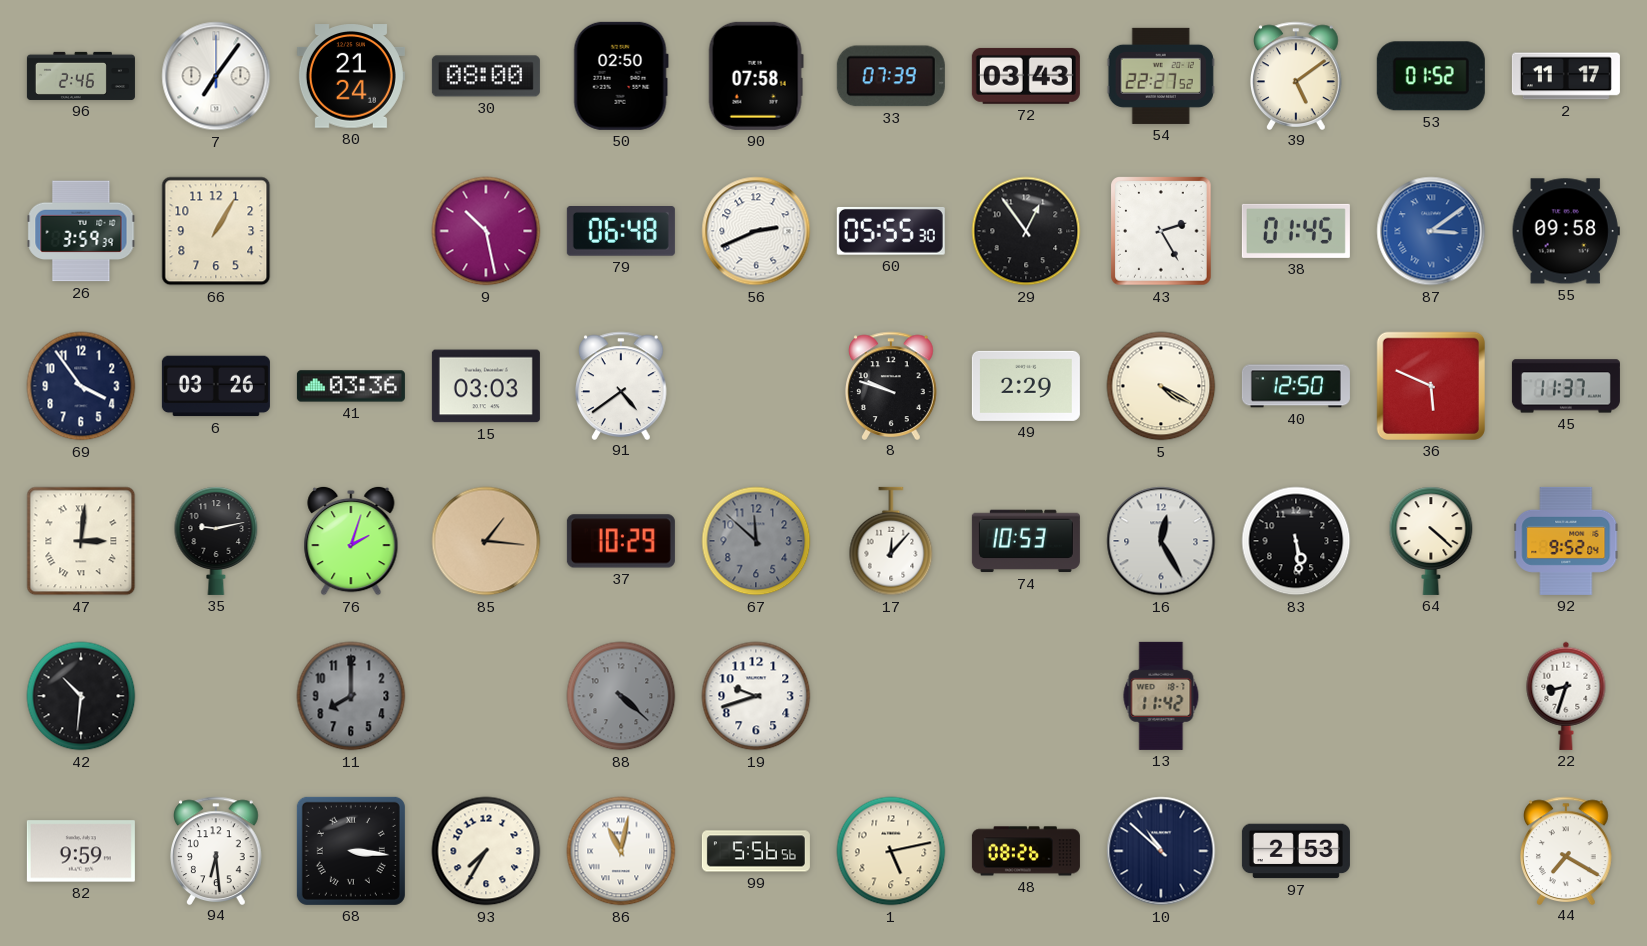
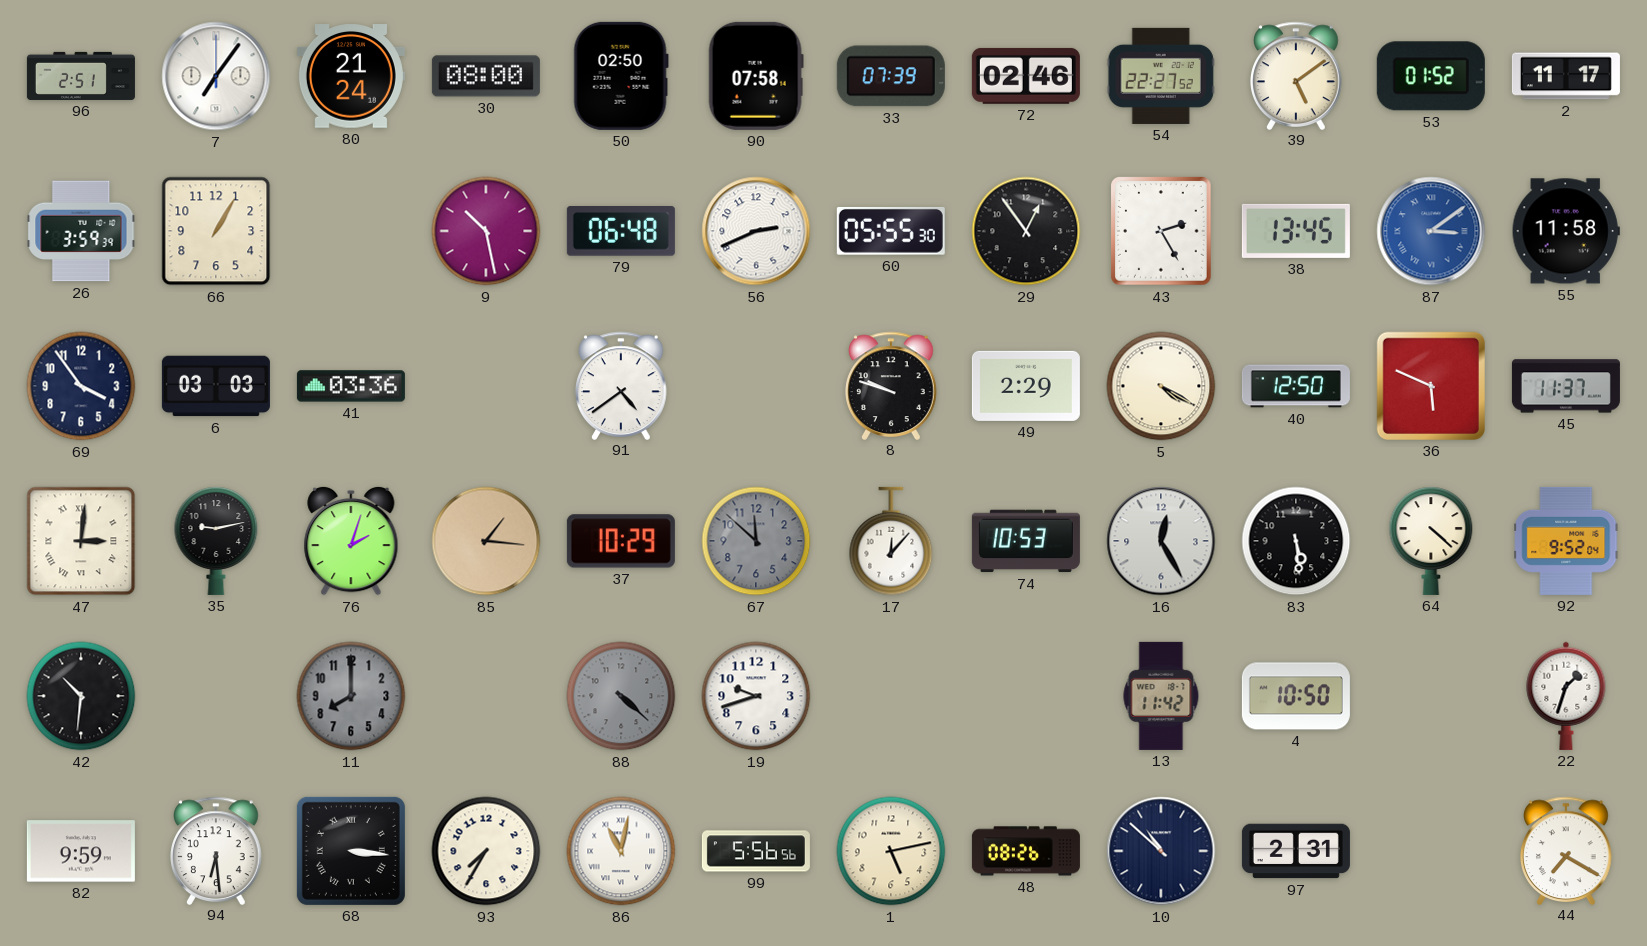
96: 2:46 -> 2:51 (81, 76)
72: 03:43 -> 02:46 (1026, 76)
38: 01:45 -> 13:45 (1296, 231)
55: 09:58 -> 11:58 (1566, 231)
6: 03:26 -> 03:03 (216, 386)
15: 03:03 -> none (486, 386)
4: none -> 10:50 (1296, 696)
22: 8:33 -> 1:33 (1566, 696)
97: 2:53 -> 2:31 (1296, 851)
